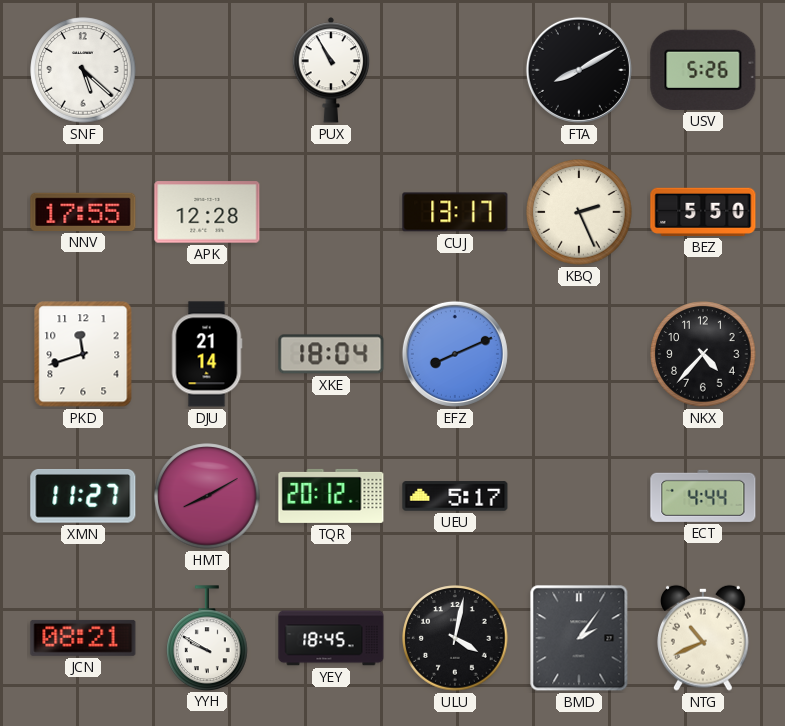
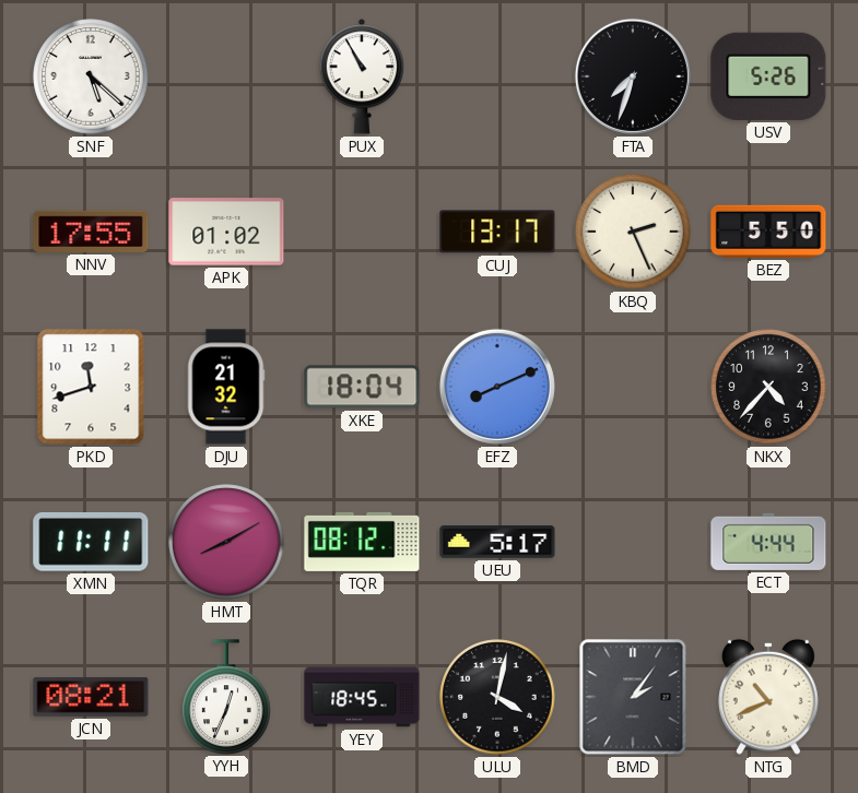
FTA: 8:10 -> 7:33 (633, 76)
APK: 12:28 -> 01:02 (226, 232)
DJU: 21:14 -> 21:32 (226, 387)
XMN: 11:27 -> 11:11 (91, 543)
TQR: 20:12 -> 08:12 (362, 542)
YYH: 9:50 -> 12:34 (226, 697)
